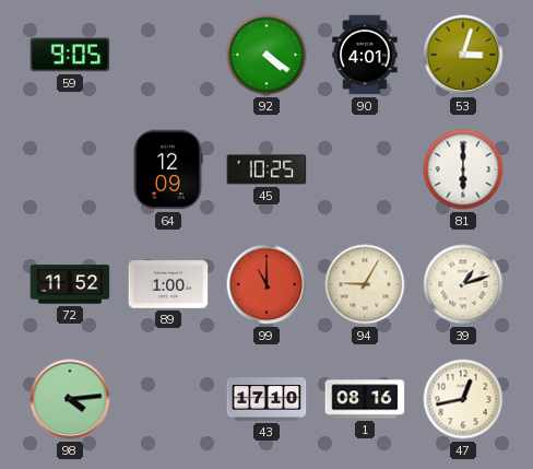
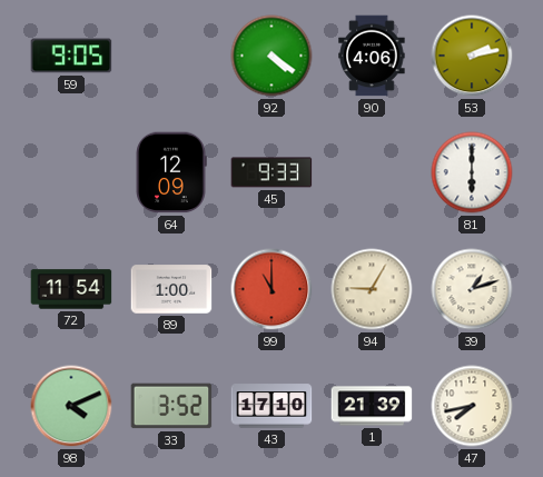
90: 4:01 -> 4:06 (372, 56)
53: 3:03 -> 2:13 (472, 56)
45: 10:25 -> 9:33 (271, 172)
72: 11:52 -> 11:54 (71, 289)
98: 4:14 -> 4:11 (71, 406)
33: none -> 3:52 (171, 406)
1: 08:16 -> 21:39 (372, 406)
47: 12:43 -> 7:43 (472, 406)
